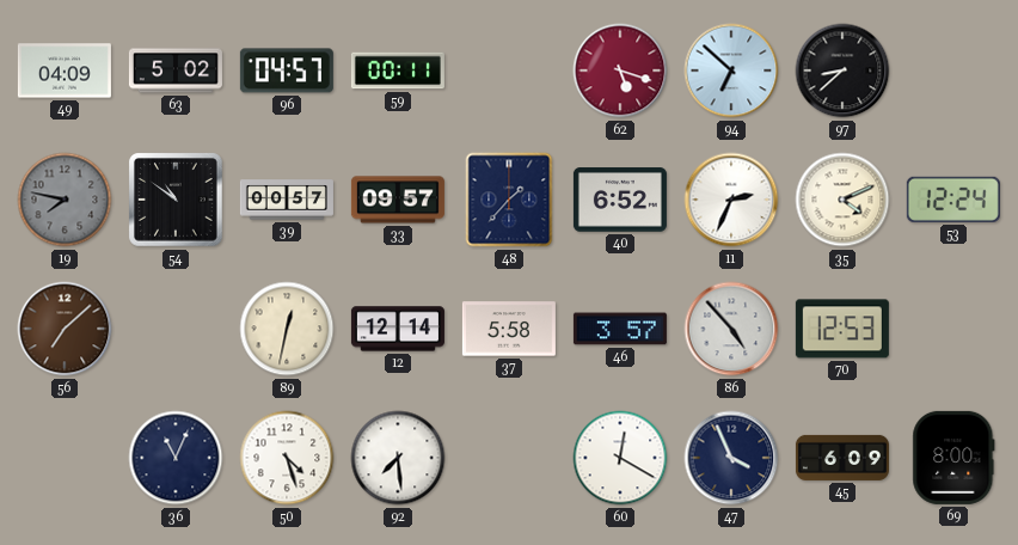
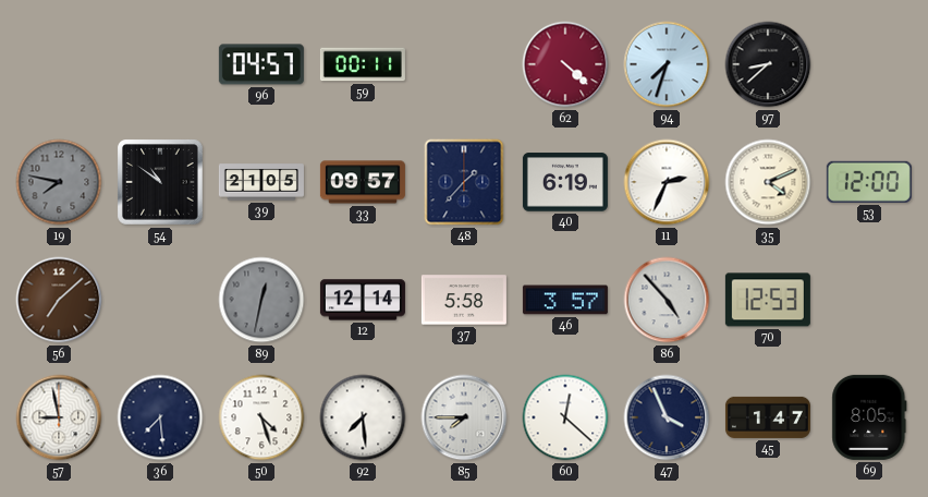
49: 04:09 -> none (65, 71)
63: 5:02 -> none (176, 71)
62: 5:18 -> 4:22 (565, 64)
94: 6:52 -> 7:33 (667, 64)
39: 00:57 -> 21:05 (261, 182)
40: 6:52 -> 6:19 (565, 182)
53: 12:24 -> 12:00 (869, 182)
89 dial: cream -> grey (261, 300)
57: none -> 8:58 (59, 417)
36: 11:04 -> 7:29 (160, 417)
85: none -> 7:45 (464, 417)
60: 12:20 -> 12:22 (565, 417)
45: 6:09 -> 1:47 (768, 417)
69: 8:00 -> 8:05 (869, 417)
